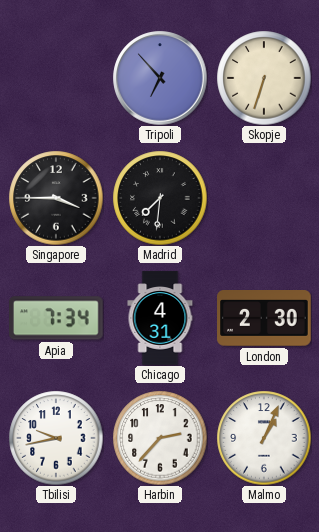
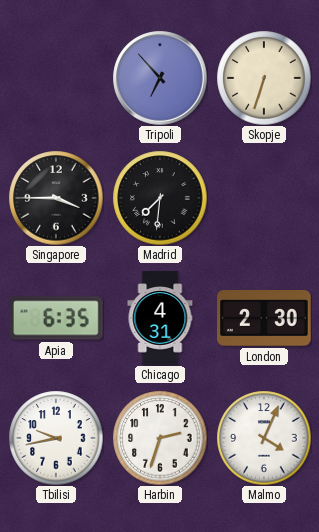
Apia: 7:34 -> 6:35 (57, 318)
Harbin: 2:37 -> 2:33 (160, 438)
Malmo: 1:04 -> 4:04 (264, 438)
